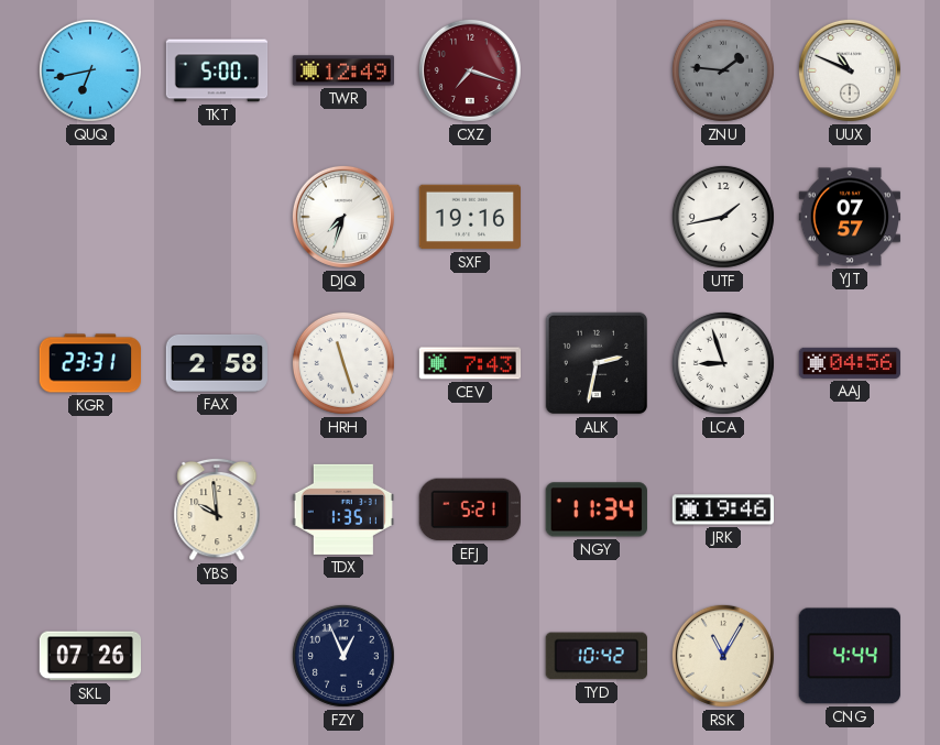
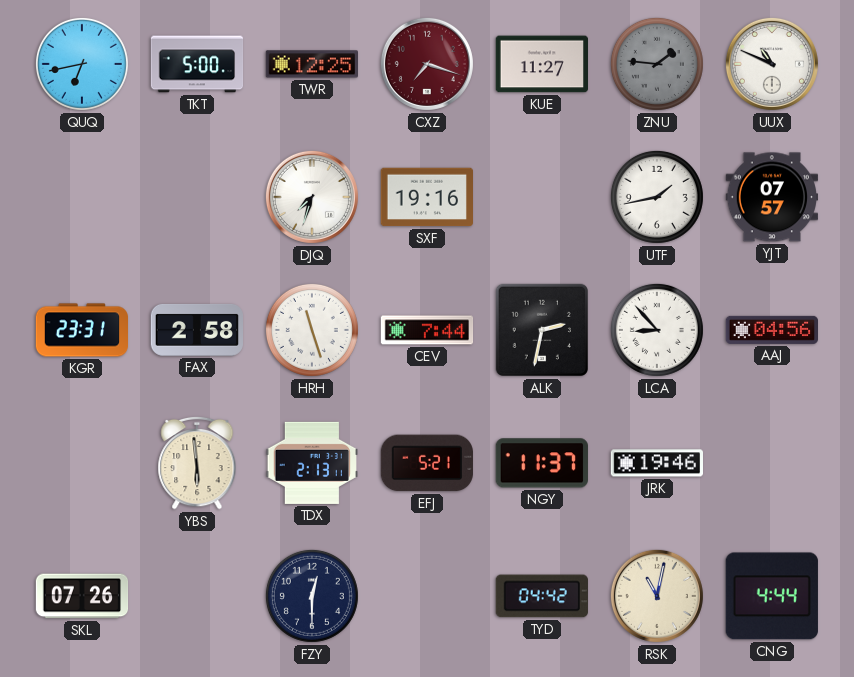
TWR: 12:49 -> 12:25 (311, 64)
KUE: none -> 11:27 (541, 64)
CEV: 7:43 -> 7:44 (427, 330)
LCA: 8:57 -> 8:53 (657, 330)
YBS: 9:59 -> 5:59 (197, 463)
TDX: 1:35 -> 2:13 (311, 463)
NGY: 11:34 -> 11:37 (542, 463)
FZY: 12:56 -> 12:30 (312, 596)
TYD: 10:42 -> 04:42 (542, 596)
RSK: 11:05 -> 11:02 (657, 596)
